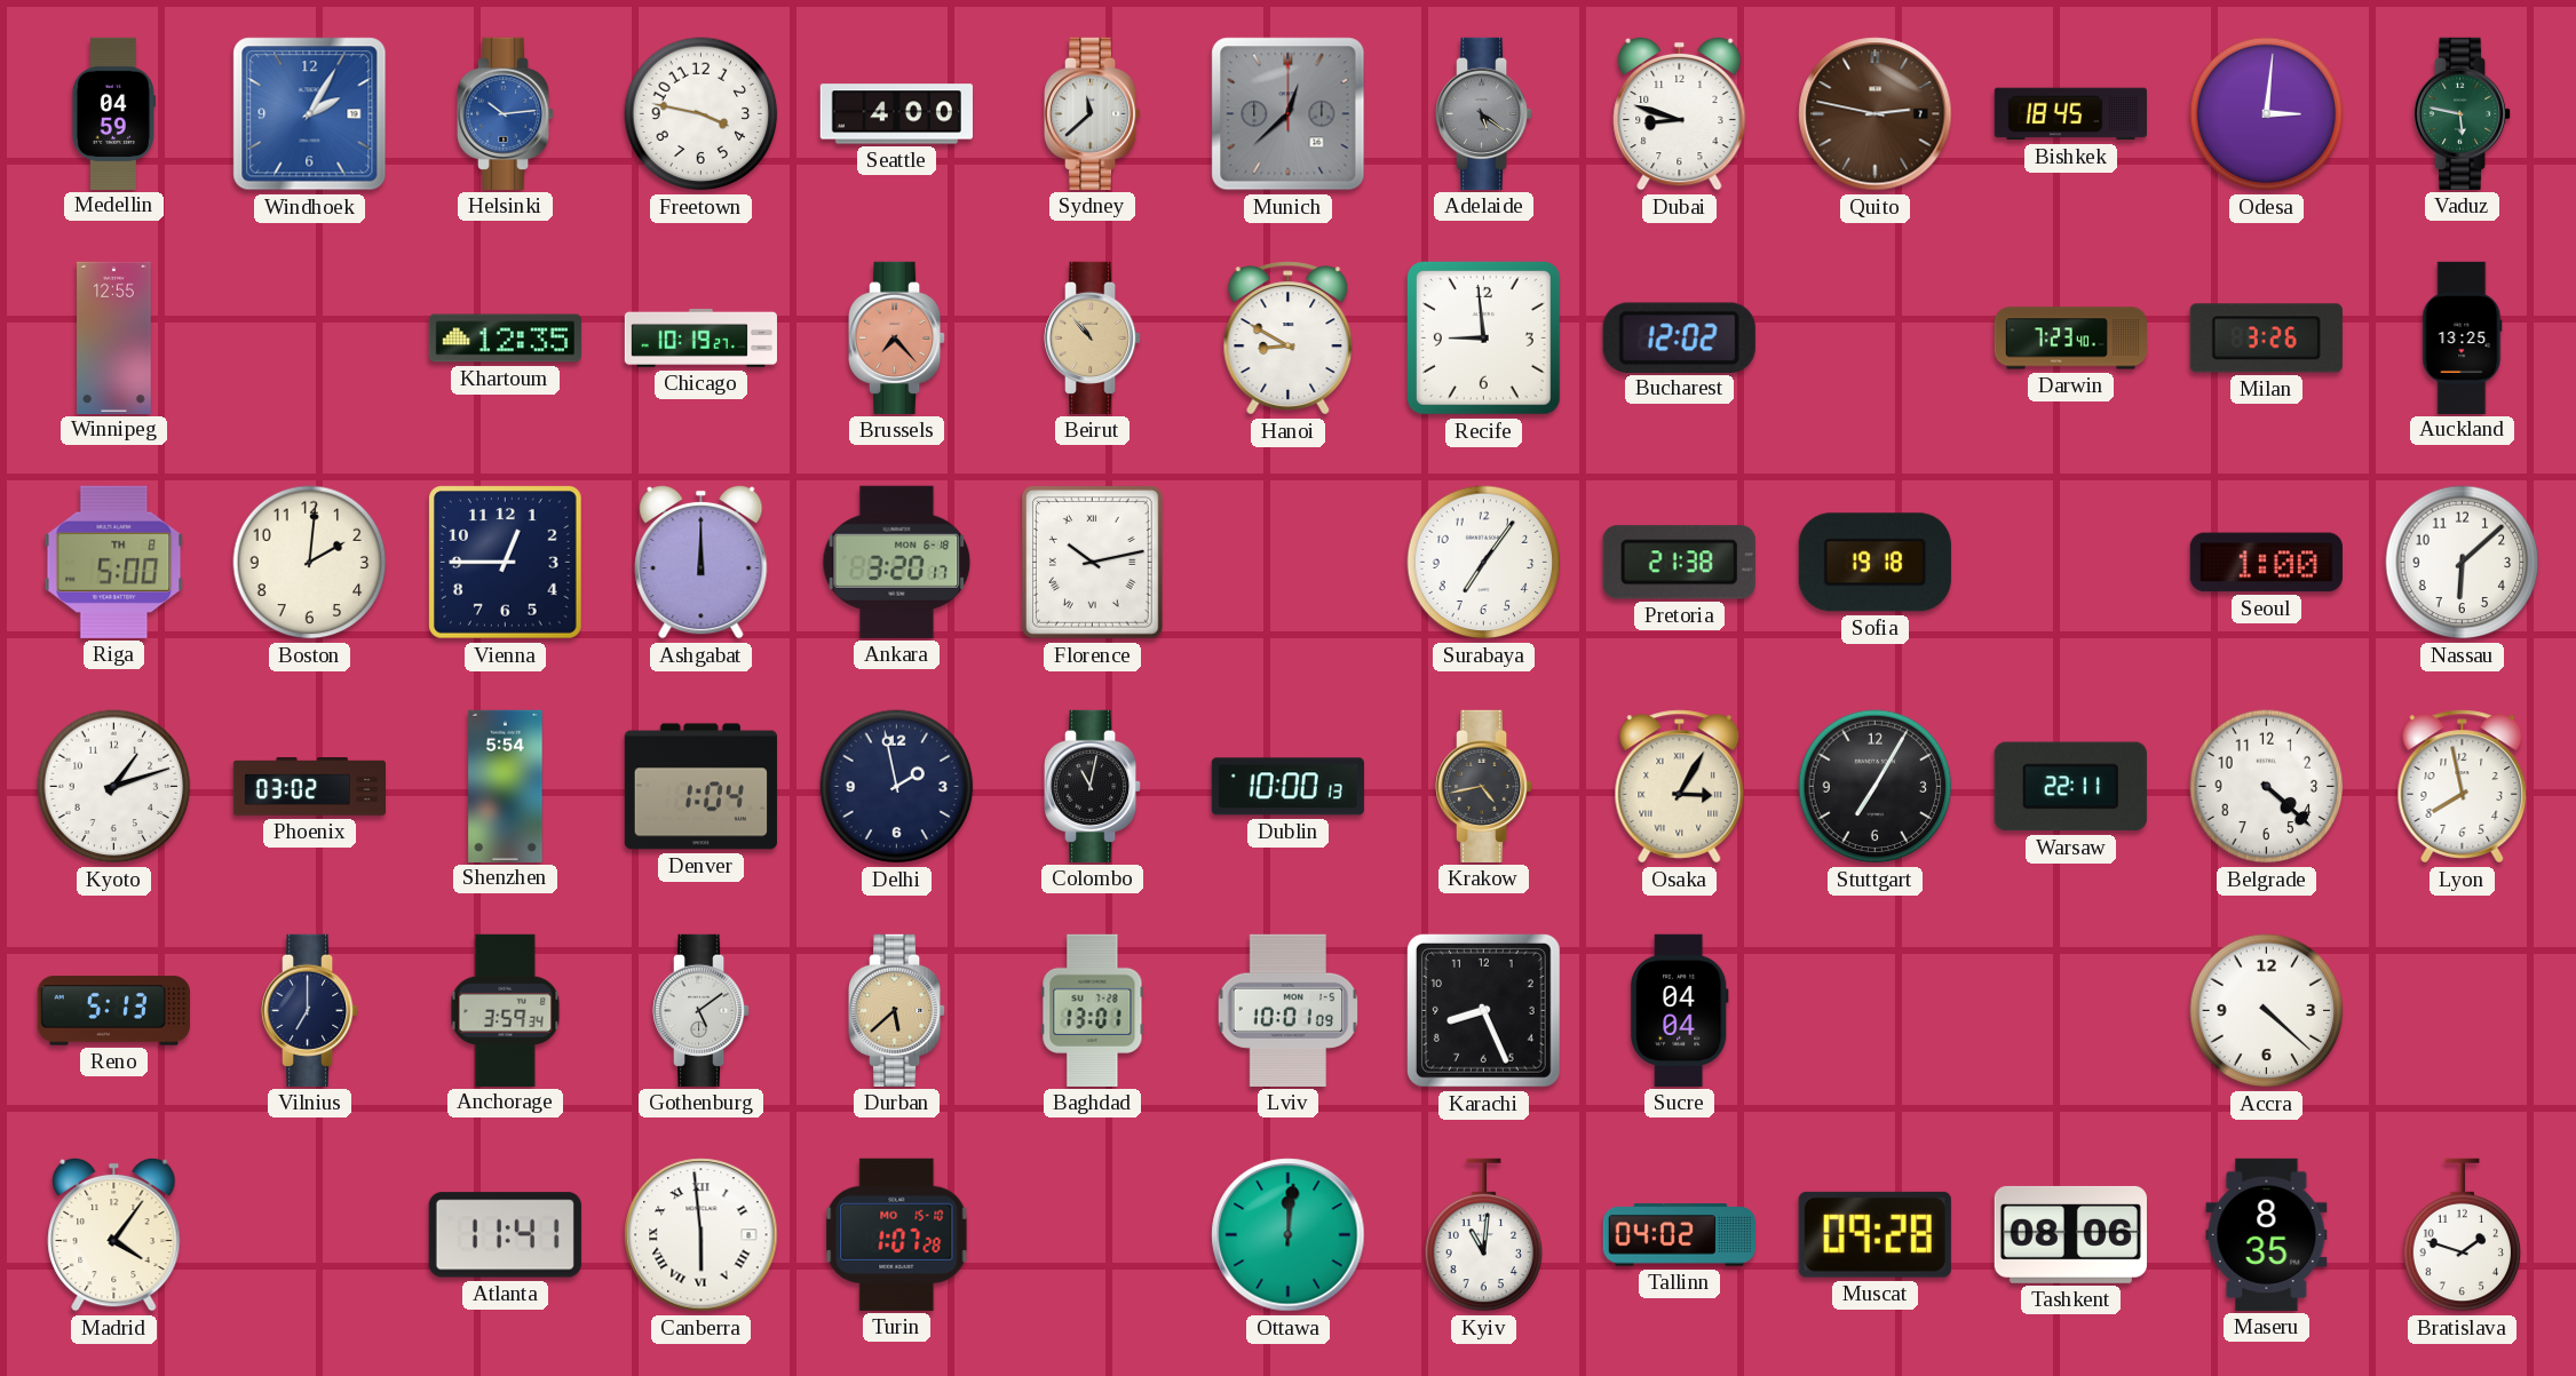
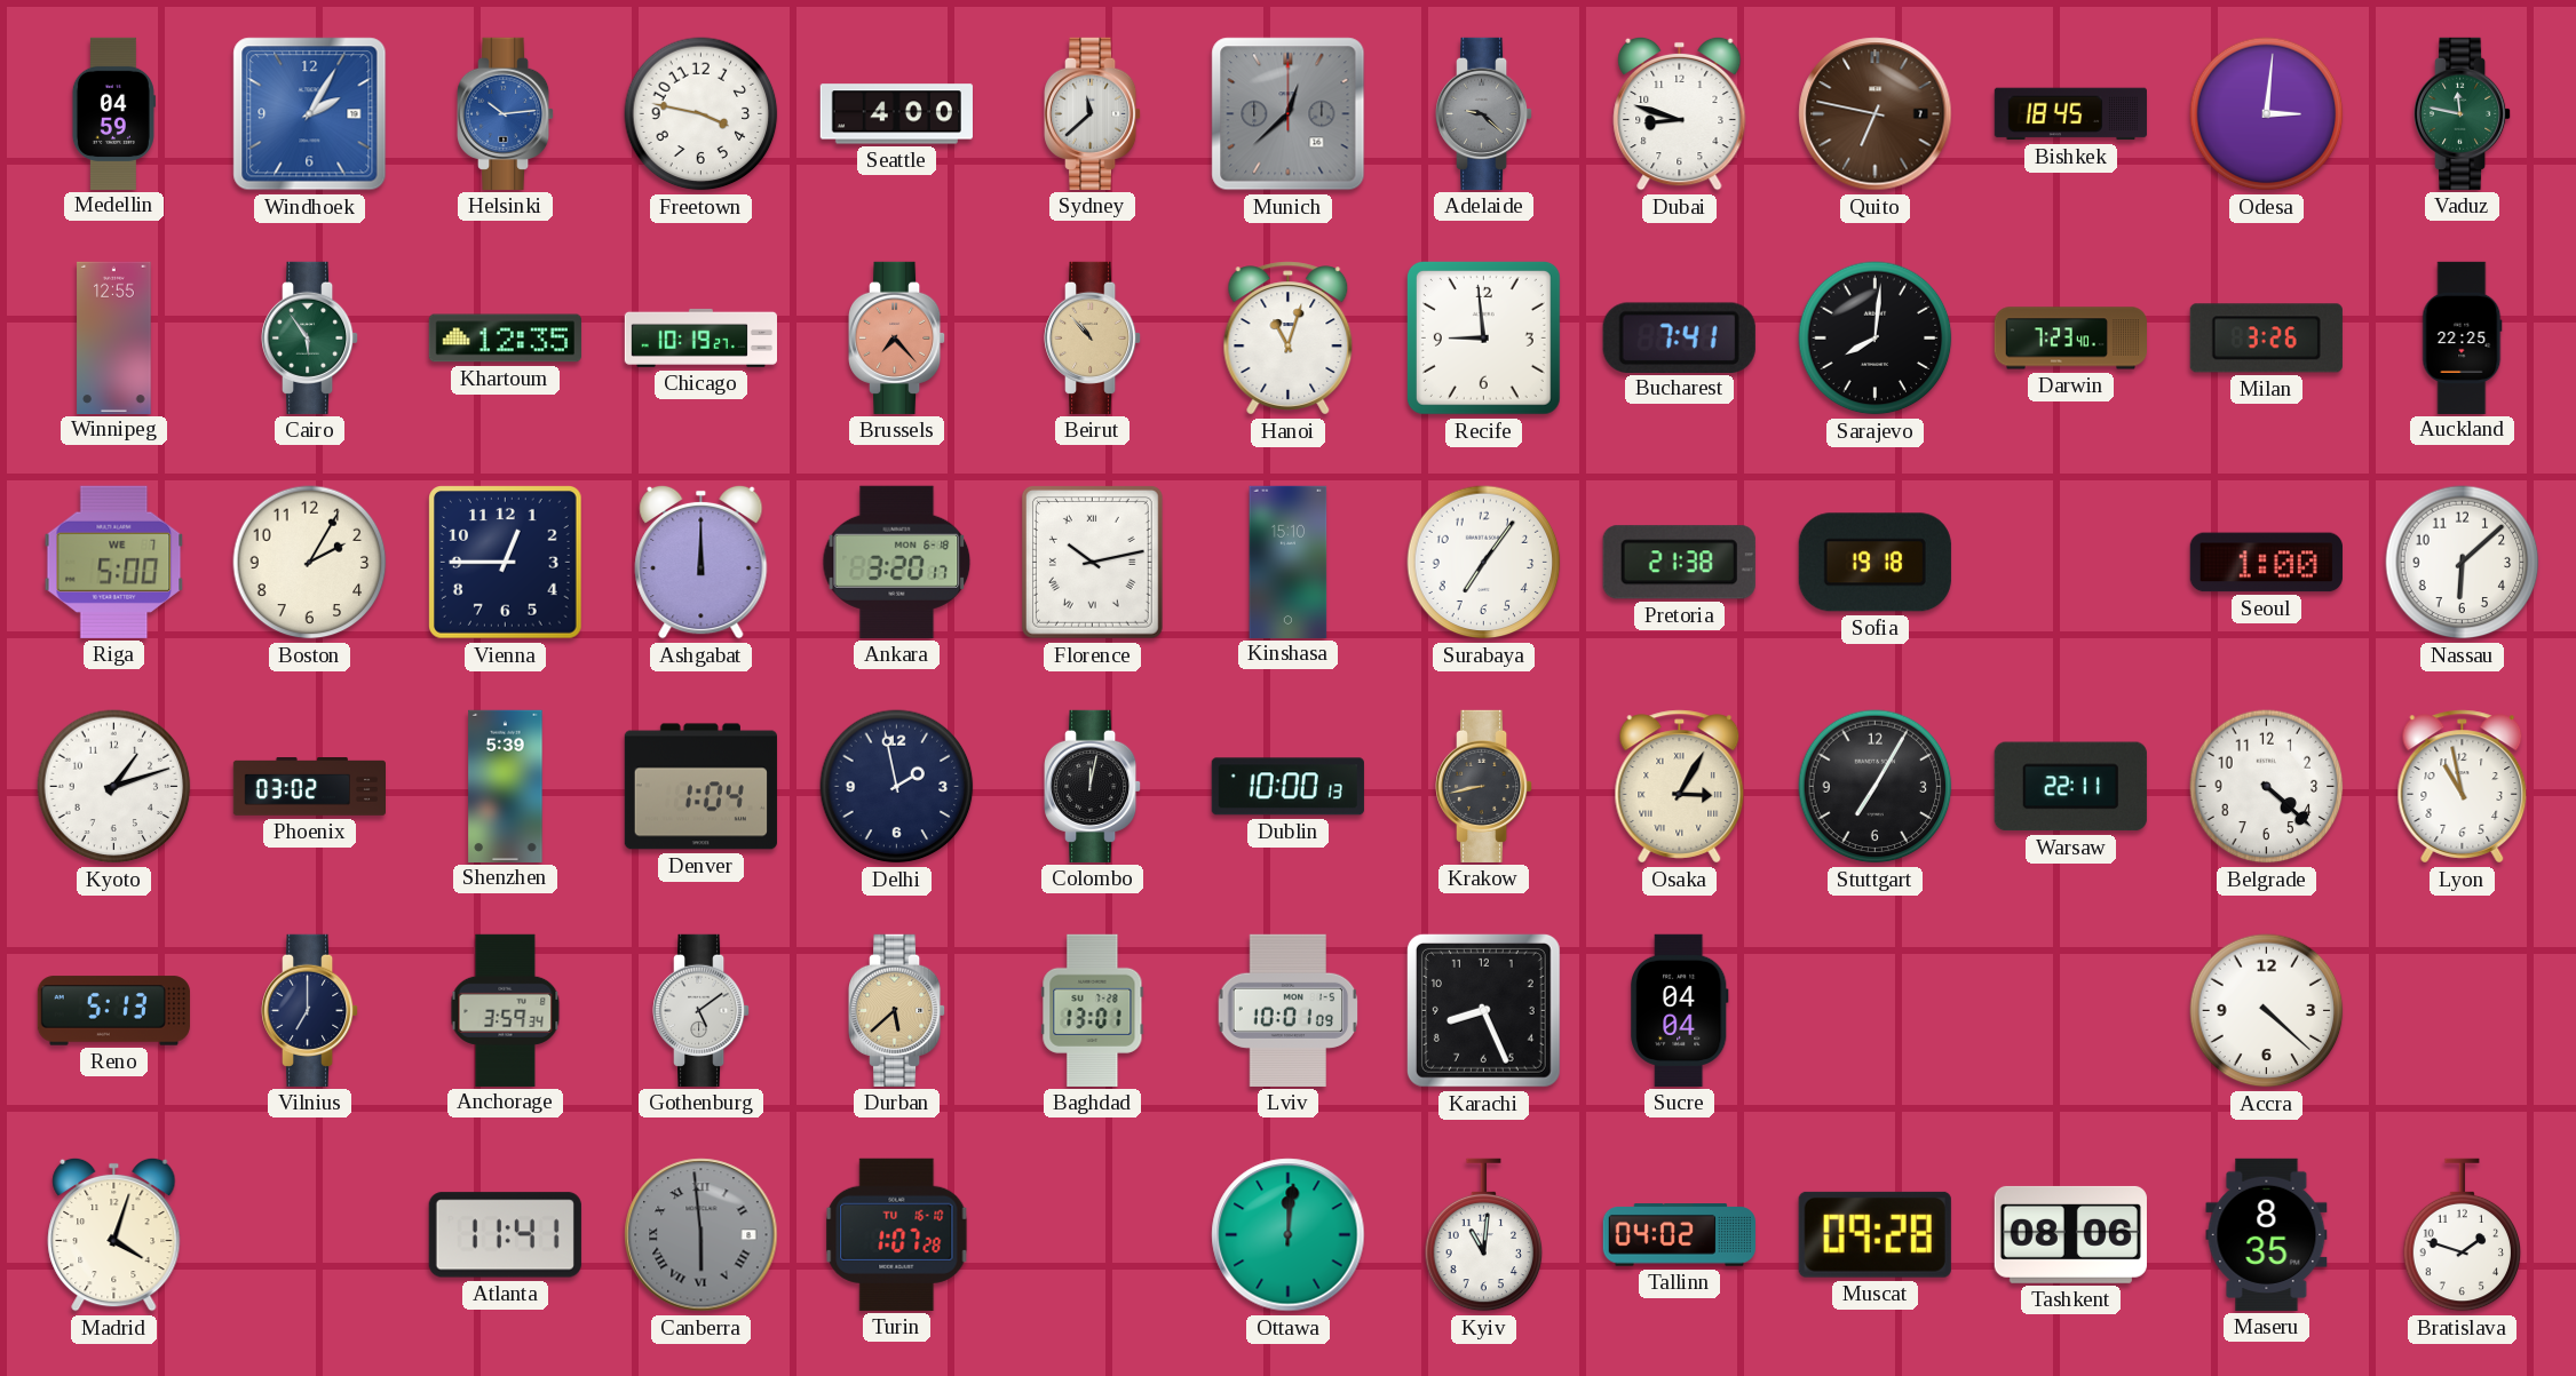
Adelaide: 5:21 -> 9:22 (1485, 113)
Quito: 2:47 -> 6:47 (1876, 114)
Vaduz: 5:47 -> 11:47 (2464, 113)
Cairo: none -> 5:54 (311, 337)
Hanoi: 8:50 -> 11:03 (1289, 339)
Bucharest: 12:02 -> 7:41 (1679, 337)
Sarajevo: none -> 8:01 (1876, 339)
Auckland: 13:25 -> 22:25 (2463, 337)
Riga date: TH 8 -> WE 7 (114, 562)
Boston: 2:01 -> 2:05 (310, 563)
Kinshasa: none -> 15:10 (1289, 562)
Shenzhen: 5:54 -> 5:39 (506, 786)
Colombo: 11:02 -> 12:02 (1094, 786)
Krakow: 4:43 -> 8:43 (1485, 786)
Lyon: 7:58 -> 10:58 (2463, 787)
Madrid: 4:06 -> 4:03 (114, 1234)
Canberra dial: white -> grey (702, 1235)
Turin date: MO 15-10 -> TU 16-10 (897, 1234)
